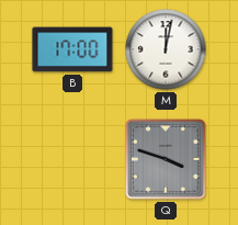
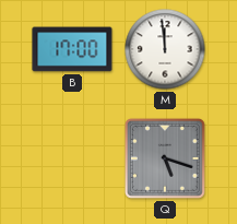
M: 12:02 -> 11:59 (165, 49)
Q: 3:48 -> 5:18 (165, 158)
